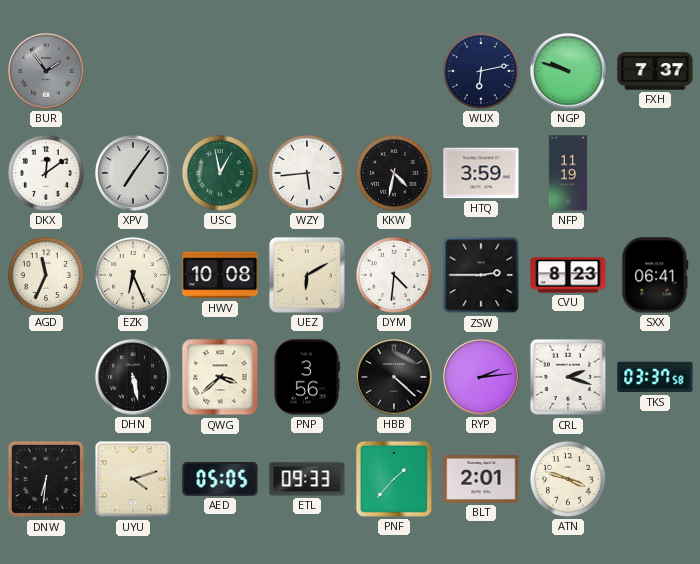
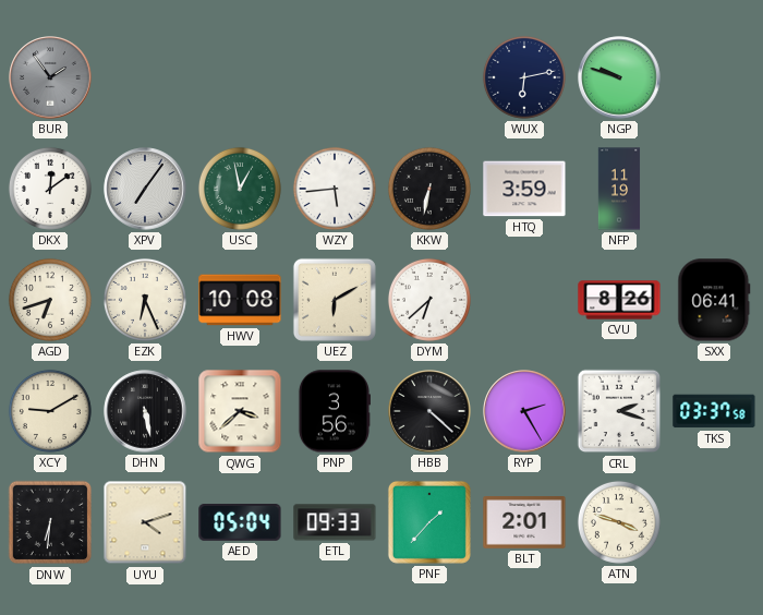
FXH: 7:37 -> none (655, 71)
KKW: 4:32 -> 6:32 (429, 189)
AGD: 11:34 -> 6:42 (50, 300)
DYM: 4:31 -> 6:38 (429, 300)
ZSW: 2:45 -> none (481, 275)
CVU: 8:23 -> 8:26 (619, 300)
XCY: none -> 9:10 (50, 411)
RYP: 2:14 -> 2:25 (524, 411)
AED: 05:05 -> 05:04 (240, 523)
